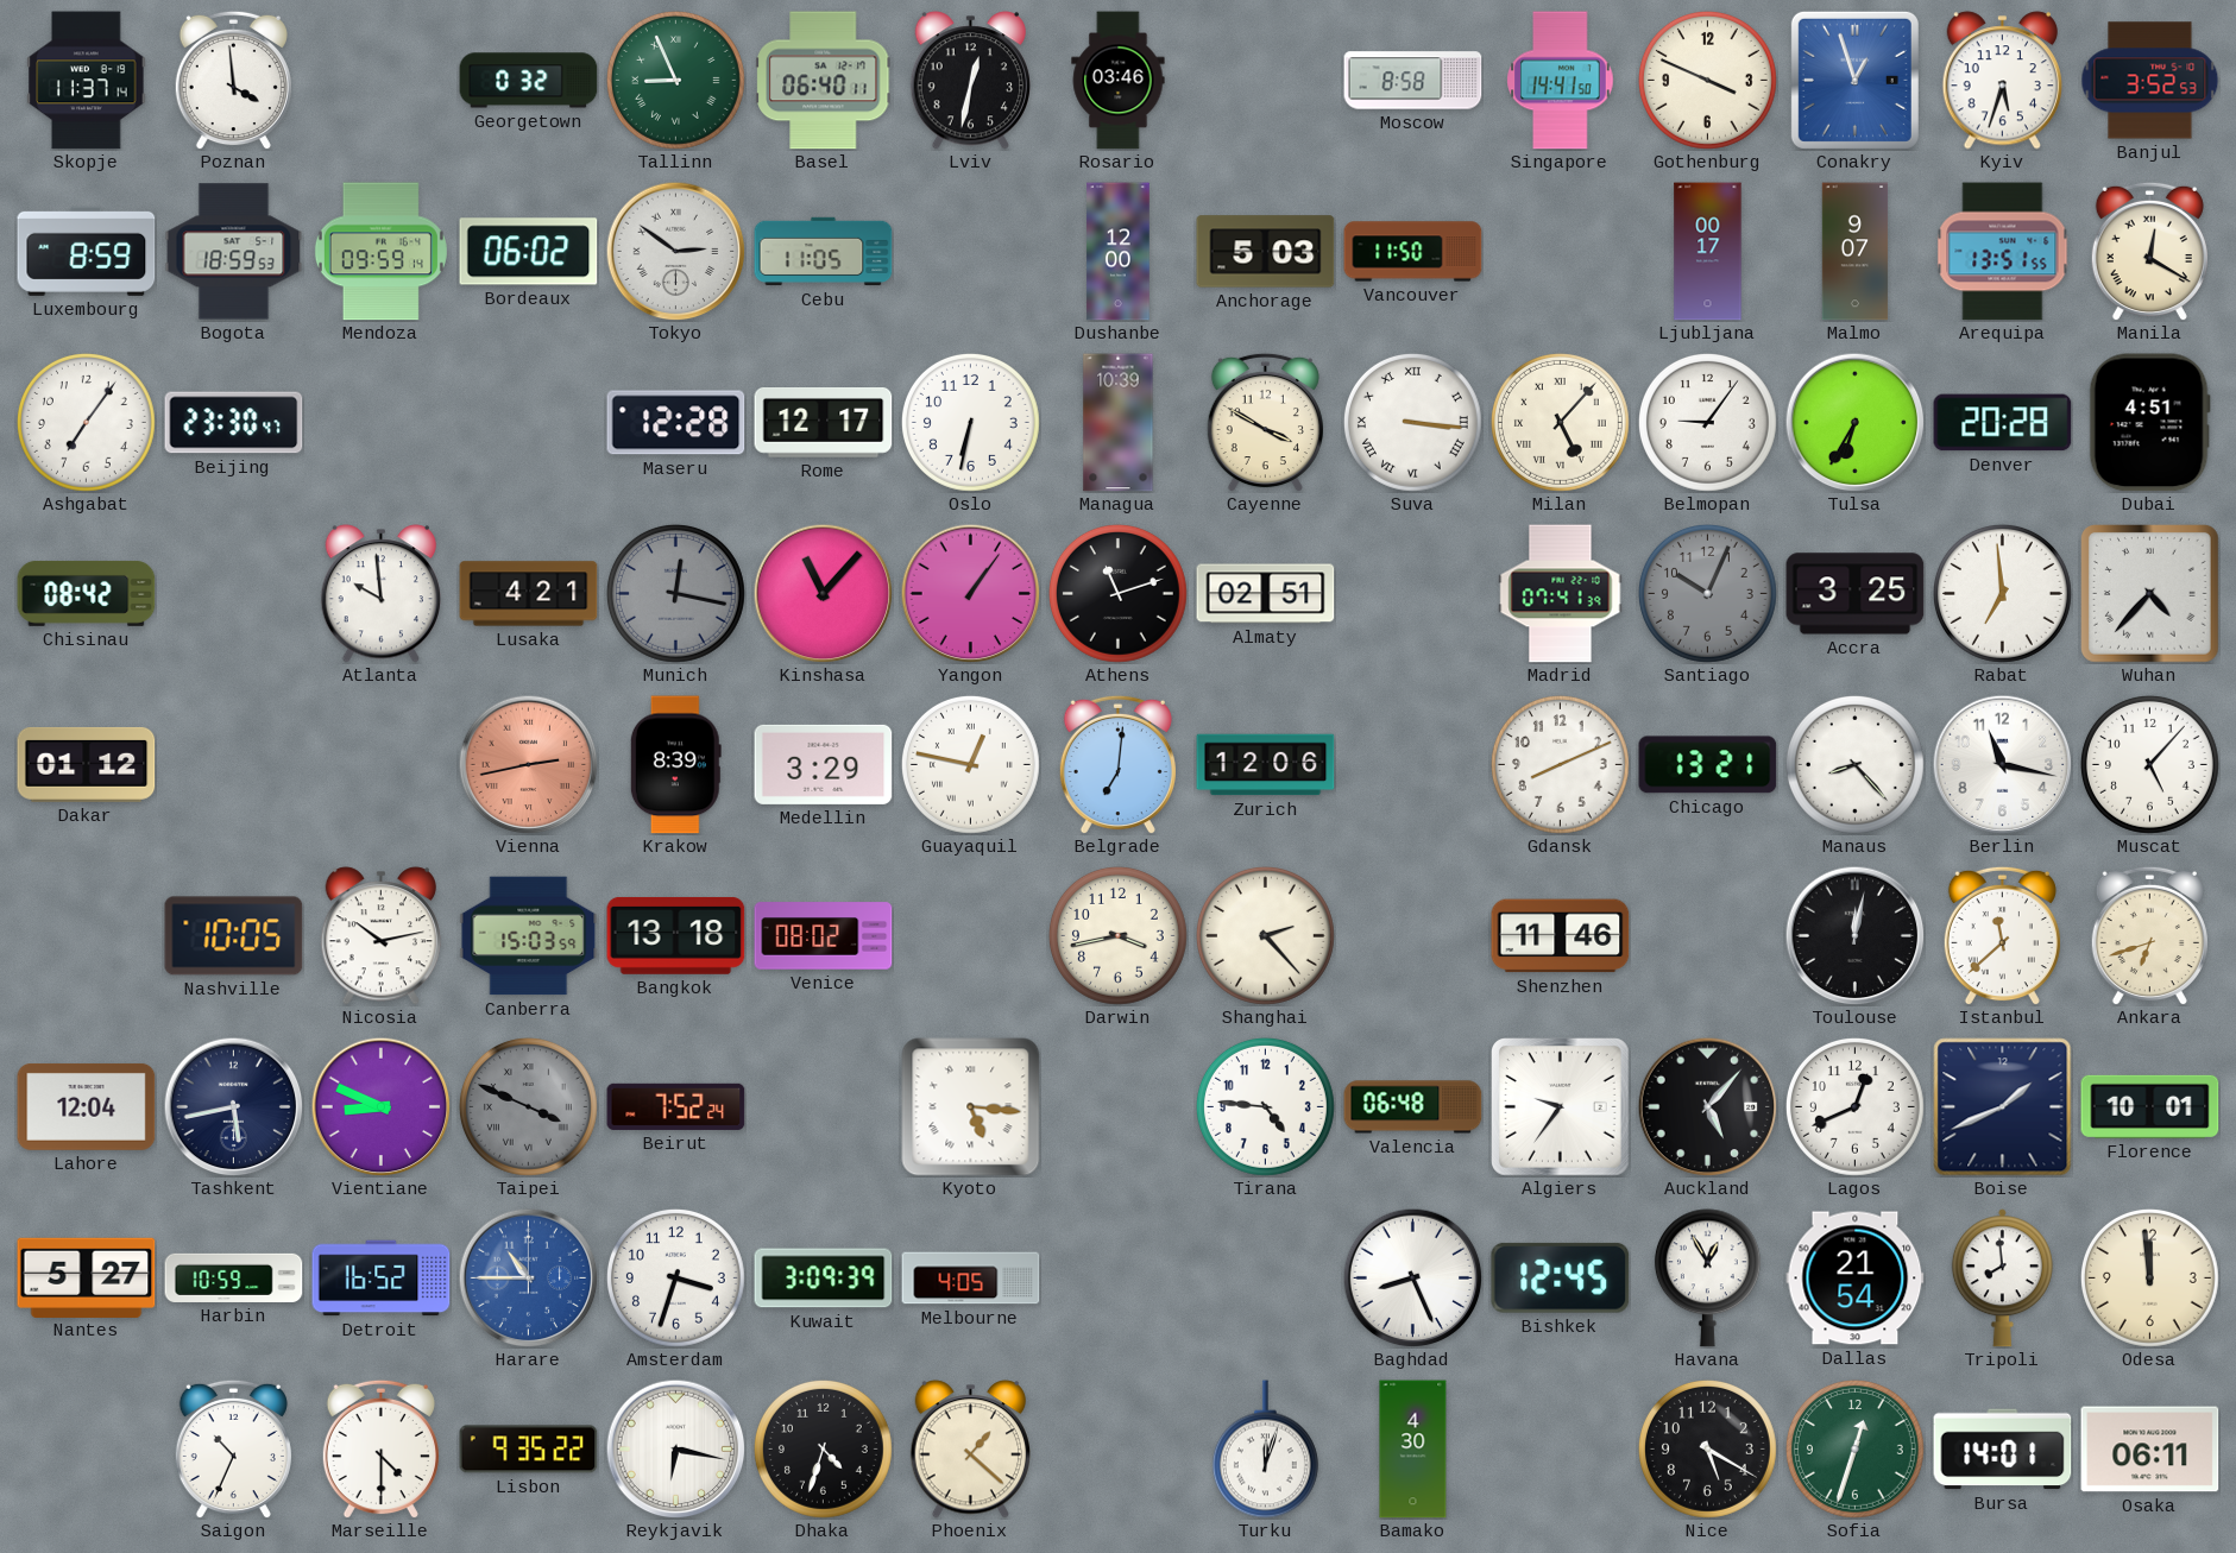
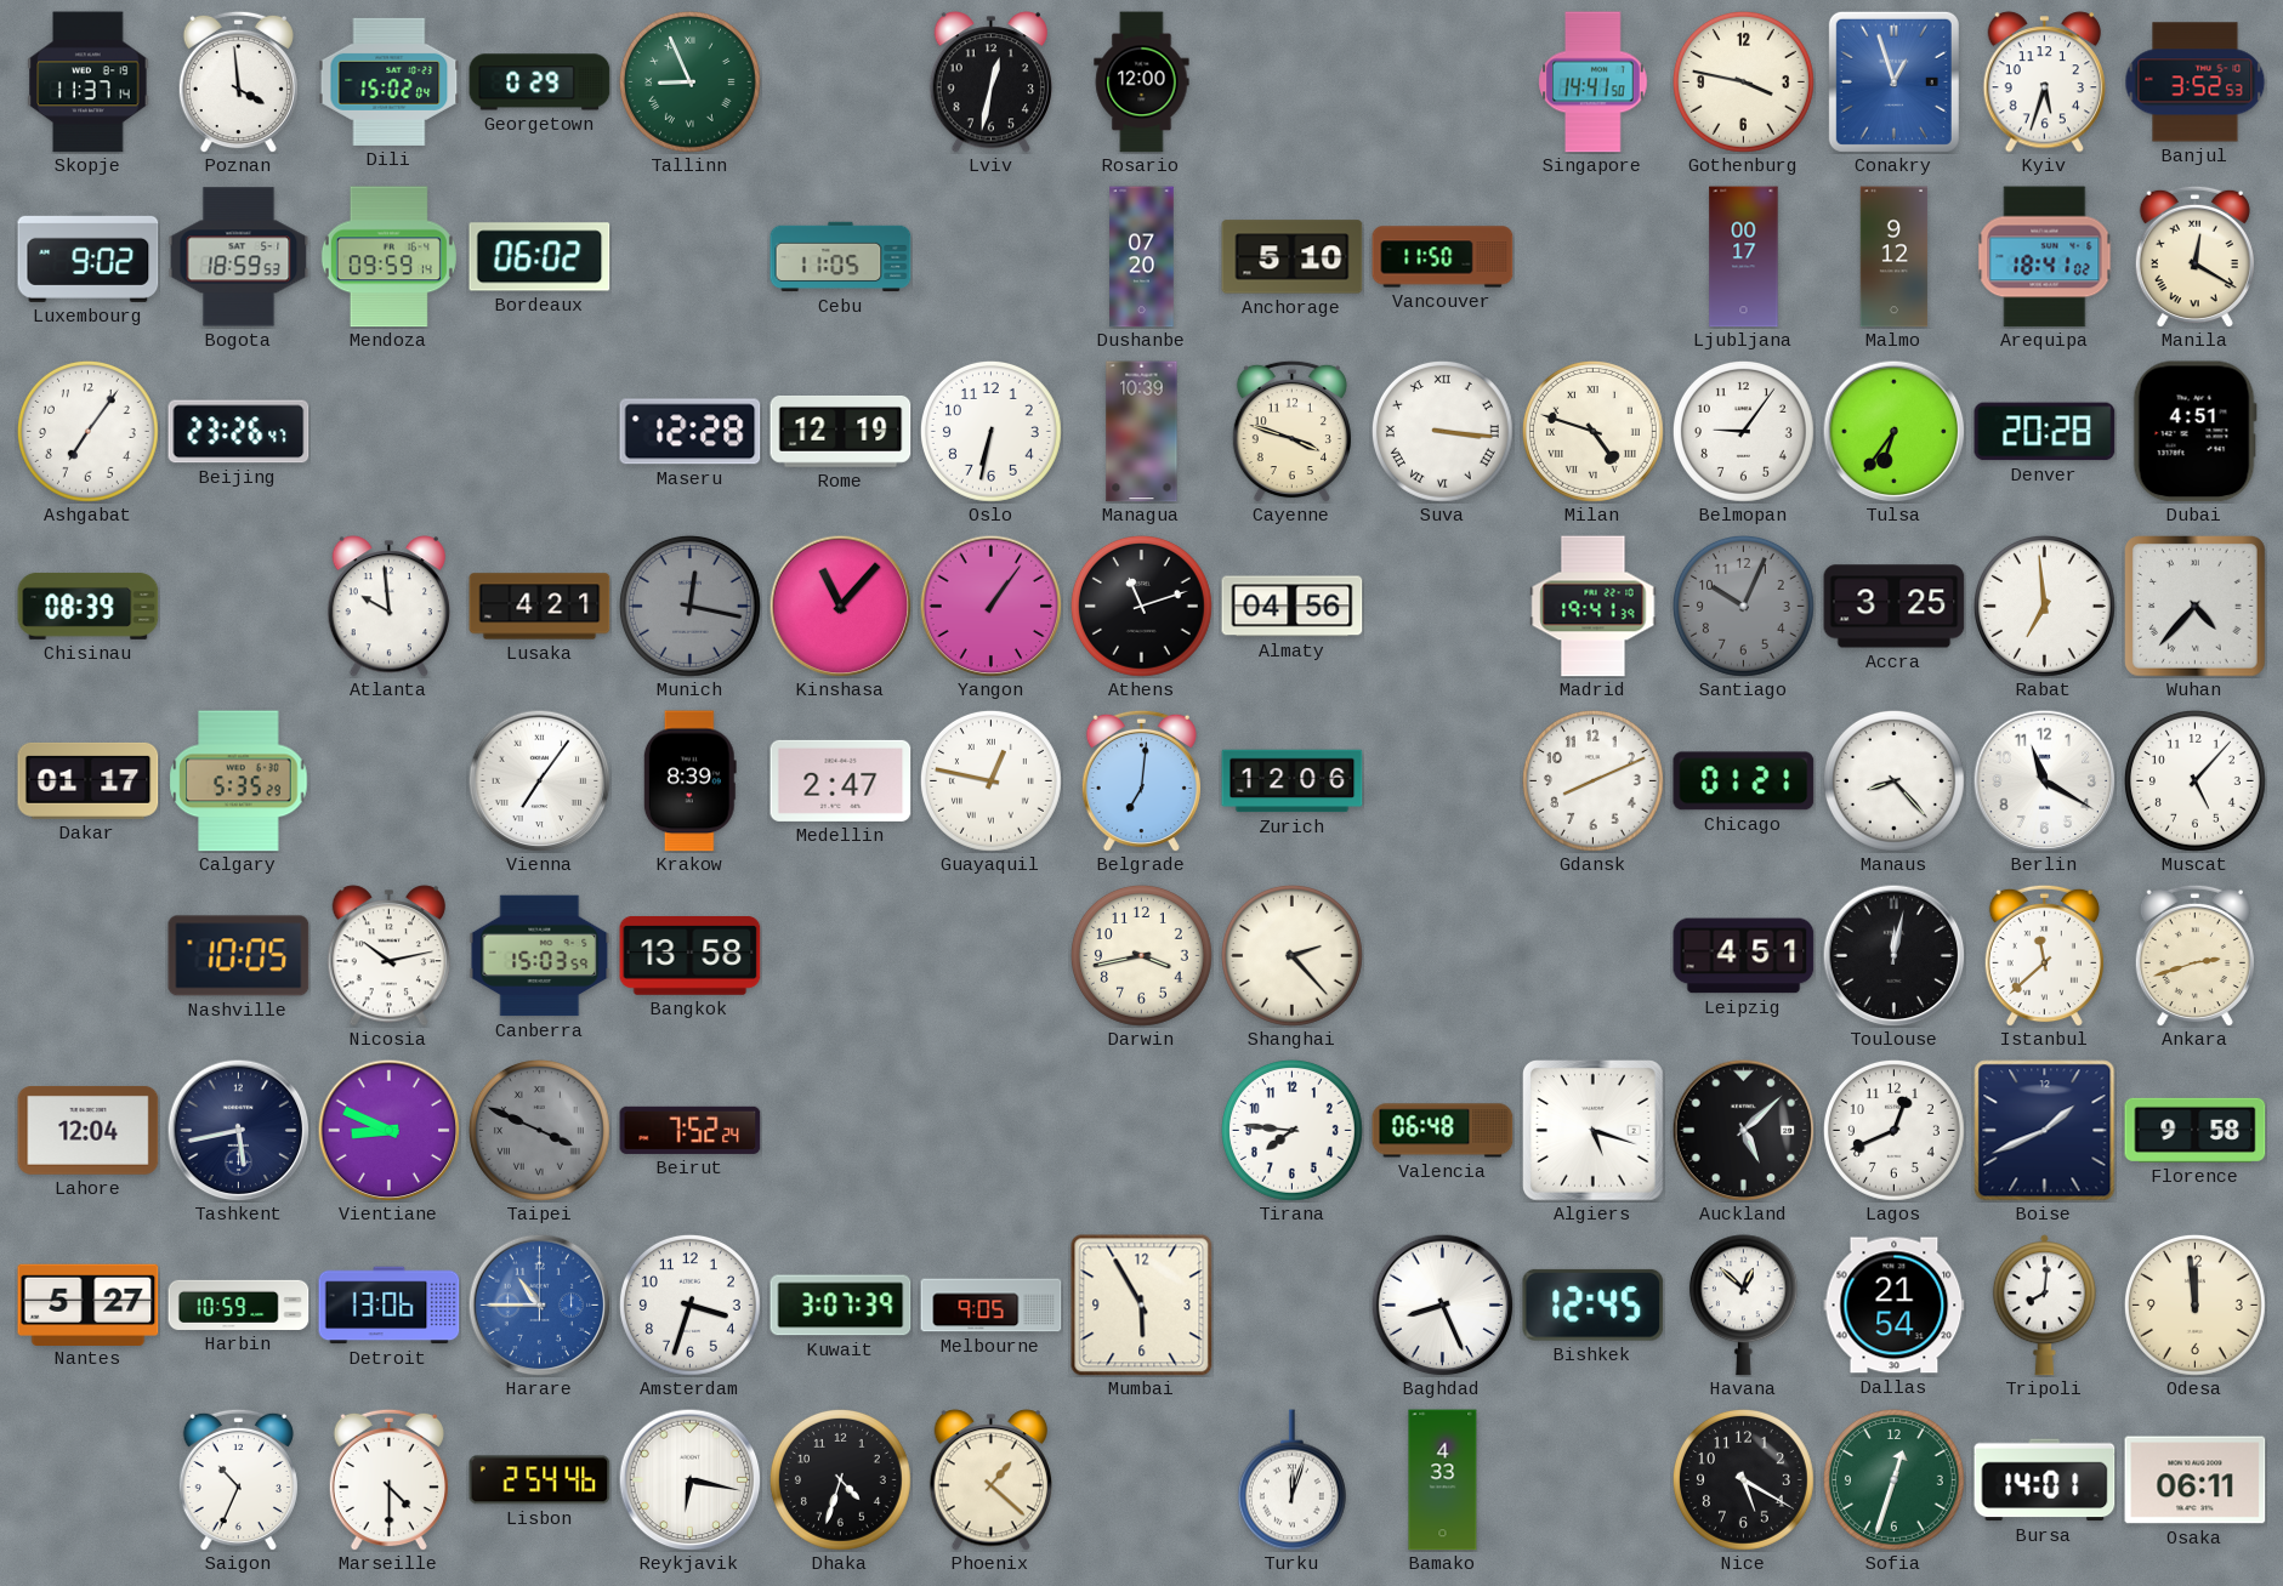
Dili: none -> 15:02 (390, 81)
Georgetown: 0:32 -> 0:29 (540, 83)
Basel: 06:40 -> none (824, 81)
Rosario: 03:46 -> 12:00 (1142, 83)
Moscow: 8:58 -> none (1413, 81)
Gothenburg: 3:49 -> 3:47 (1743, 81)
Luxembourg: 8:59 -> 9:02 (89, 256)
Tokyo: 2:51 -> none (675, 251)
Dushanbe: 12:00 -> 07:20 (1142, 257)
Anchorage: 5:03 -> 5:10 (1293, 257)
Malmo: 9:07 -> 9:12 (1895, 257)
Arequipa: 13:51 -> 18:41 (2045, 257)
Beijing: 23:30 -> 23:26 (239, 432)
Rome: 12:17 -> 12:19 (841, 432)
Cayenne: 3:50 -> 3:48 (1291, 431)
Milan: 5:07 -> 4:48 (1592, 431)
Tulsa: 6:35 -> 6:36 (1893, 431)
Chisinau: 08:42 -> 08:39 (89, 606)
Almaty: 02:51 -> 04:56 (1293, 607)
Madrid: 07:41 -> 19:41 (1594, 607)
Dakar: 01:12 -> 01:17 (89, 780)
Calgary: none -> 5:35 (239, 781)
Vienna: 2:43 -> 7:06 (539, 780)
Vienna dial: salmon -> white (539, 780)
Medellin: 3:29 -> 2:47 (841, 780)
Chicago: 13:21 -> 01:21 (1744, 781)
Berlin: 11:17 -> 11:20 (2044, 780)
Bangkok: 13:18 -> 13:58 (691, 955)
Venice: 08:02 -> none (824, 936)
Shenzhen: 11:46 -> none (1561, 936)
Leipzig: none -> 4:51 (1744, 956)
Ankara: 6:42 -> 2:42 (2194, 955)
Kyoto: 5:16 -> none (971, 1107)
Tirana: 4:46 -> 7:46 (1291, 1130)
Algiers: 9:36 -> 5:18 (1594, 1131)
Auckland: 5:07 -> 5:08 (1743, 1130)
Florence: 10:01 -> 9:58 (2196, 1130)
Detroit: 16:52 -> 13:06 (390, 1306)
Kuwait: 3:09 -> 3:07 (841, 1306)
Melbourne: 4:05 -> 9:05 (992, 1306)
Mumbai: none -> 5:55 (1142, 1306)
Havana: 12:55 -> 12:52 (1743, 1306)
Tripoli: 7:59 -> 8:01 (2044, 1306)
Lisbon: 9:35 -> 2:54 (540, 1480)
Bamako: 4:30 -> 4:33 (1443, 1480)
